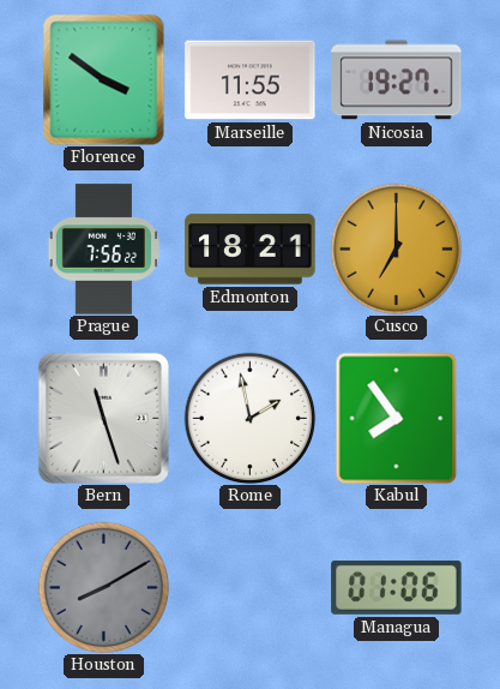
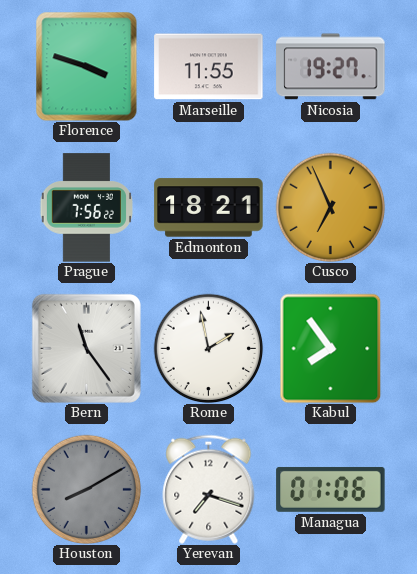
Florence: 3:51 -> 3:48 (87, 66)
Cusco: 7:00 -> 6:56 (330, 207)
Bern: 11:27 -> 11:24 (86, 348)
Yerevan: none -> 7:18 (209, 489)
